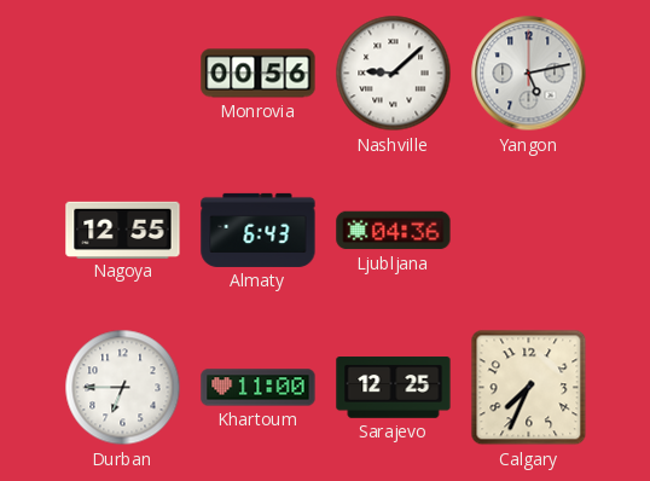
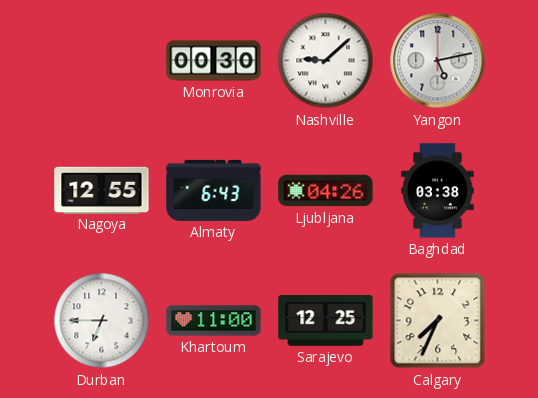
Monrovia: 00:56 -> 00:30 (214, 61)
Ljubljana: 04:36 -> 04:26 (326, 191)
Baghdad: none -> 03:38 (438, 191)
